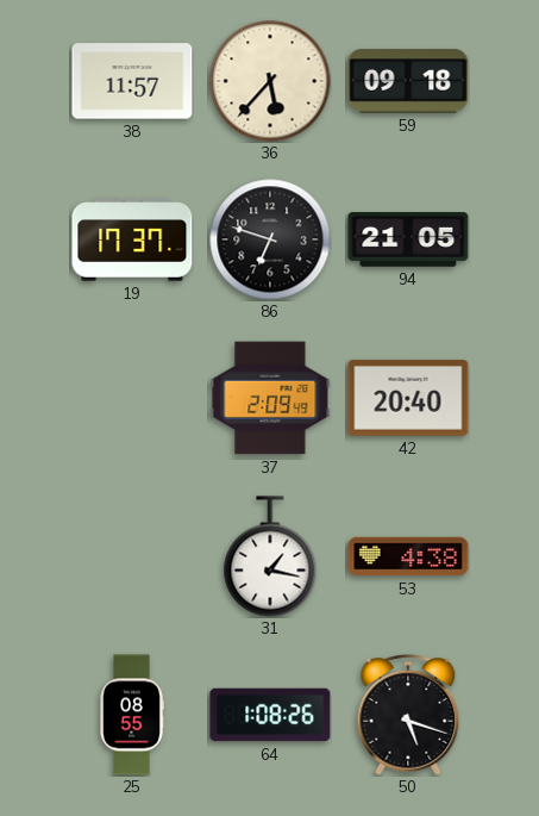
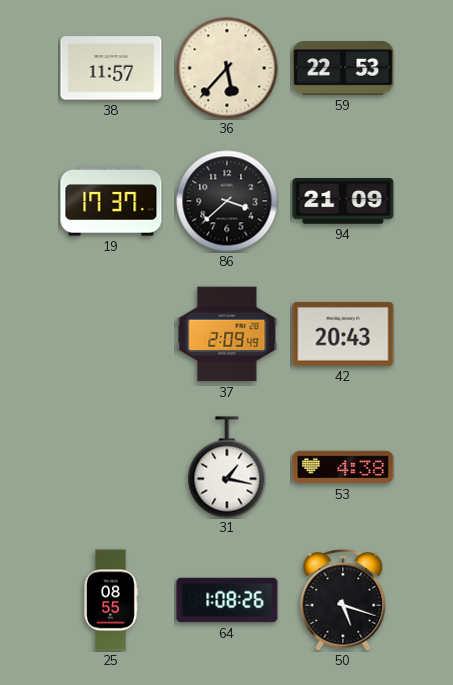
59: 09:18 -> 22:53 (343, 68)
86: 6:48 -> 3:38 (227, 201)
94: 21:05 -> 21:09 (343, 201)
42: 20:40 -> 20:43 (343, 334)
